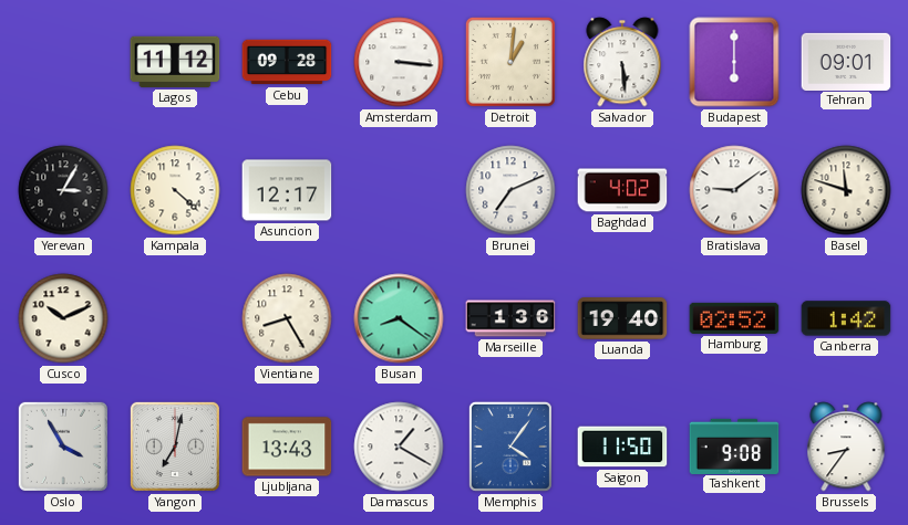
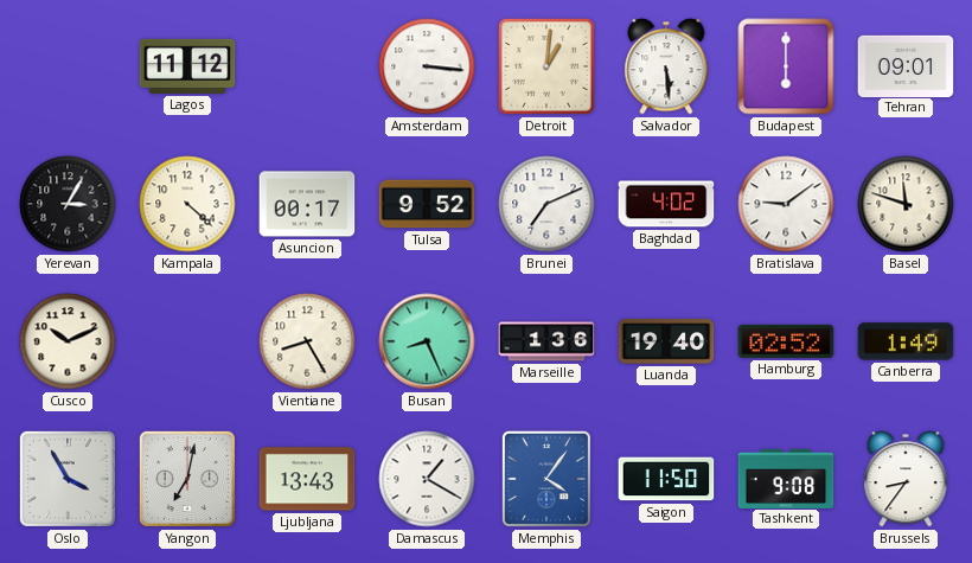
Cebu: 09:28 -> none (287, 62)
Asuncion: 12:17 -> 00:17 (307, 204)
Tulsa: none -> 9:52 (427, 204)
Busan: 8:21 -> 8:26 (427, 341)
Canberra: 1:42 -> 1:49 (906, 341)
